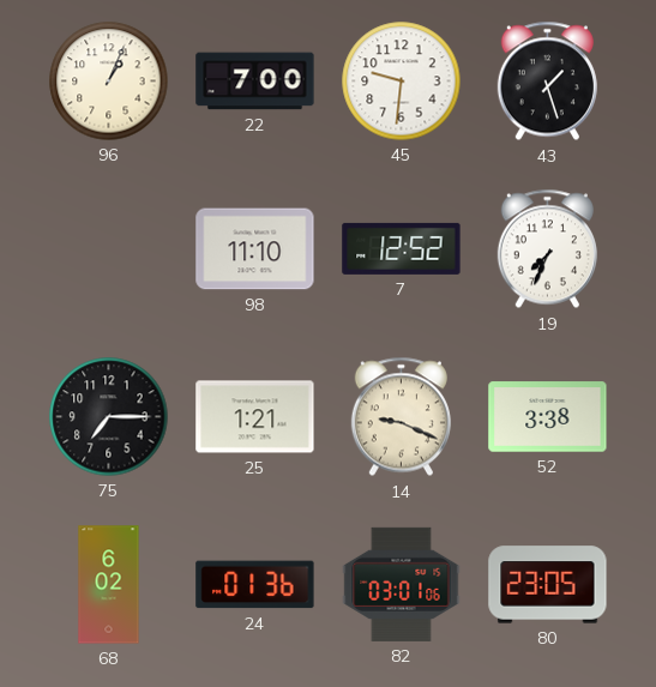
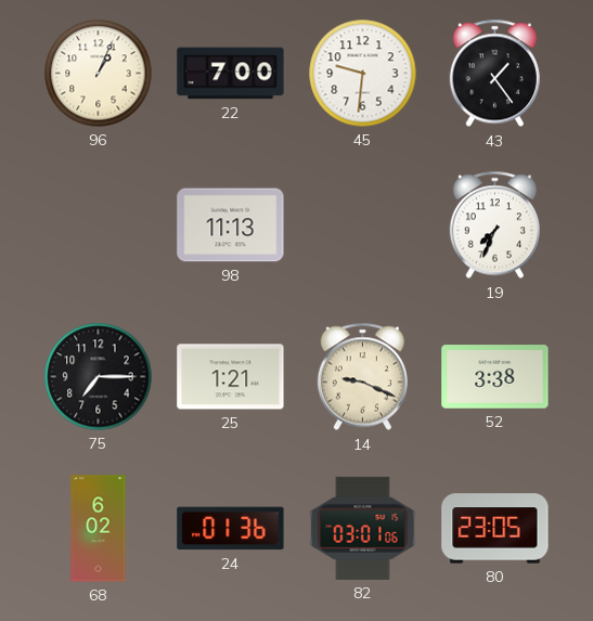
43: 1:27 -> 1:24 (494, 74)
98: 11:10 -> 11:13 (231, 225)
7: 12:52 -> none (402, 248)
